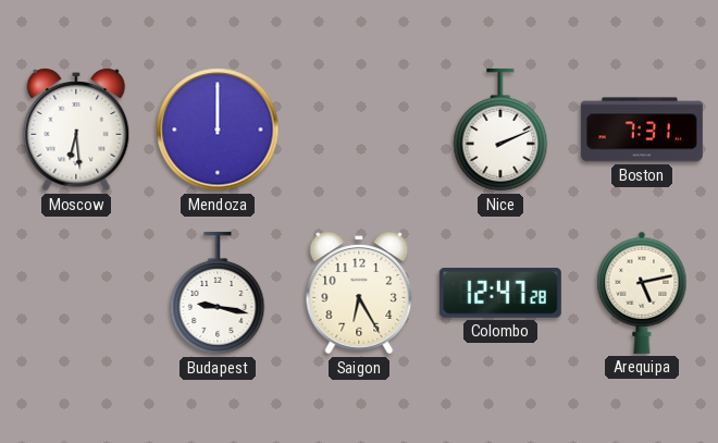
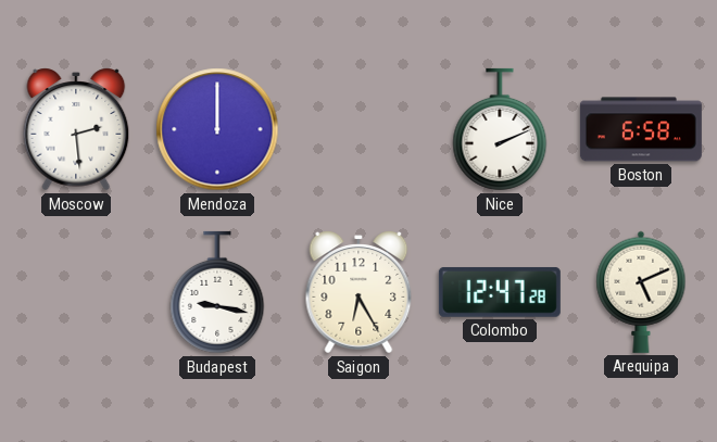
Moscow: 6:29 -> 2:29 (76, 129)
Boston: 7:31 -> 6:58 (641, 129)
Arequipa: 5:13 -> 5:11 (641, 292)
